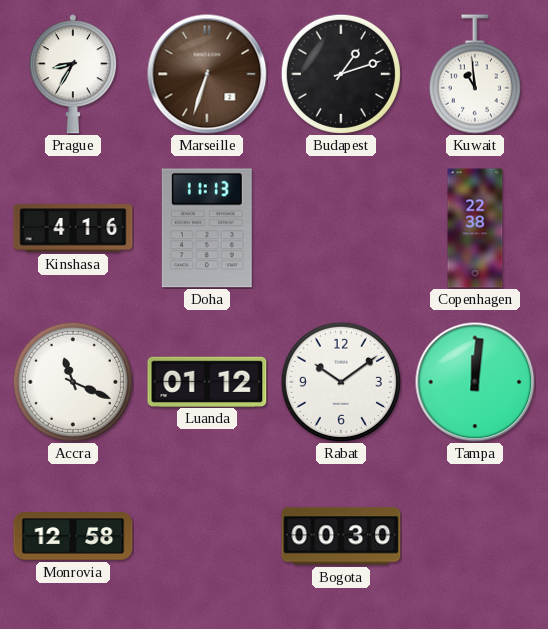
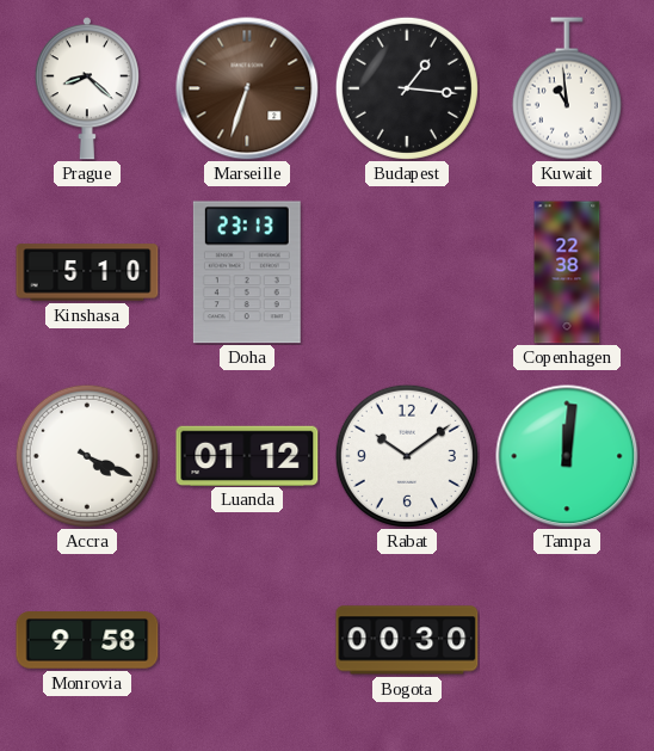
Prague: 8:35 -> 8:22 (87, 88)
Budapest: 1:12 -> 1:16 (407, 88)
Kinshasa: 4:16 -> 5:10 (87, 272)
Doha: 11:13 -> 23:13 (247, 272)
Accra: 11:19 -> 4:19 (87, 456)
Monrovia: 12:58 -> 9:58 (87, 640)
